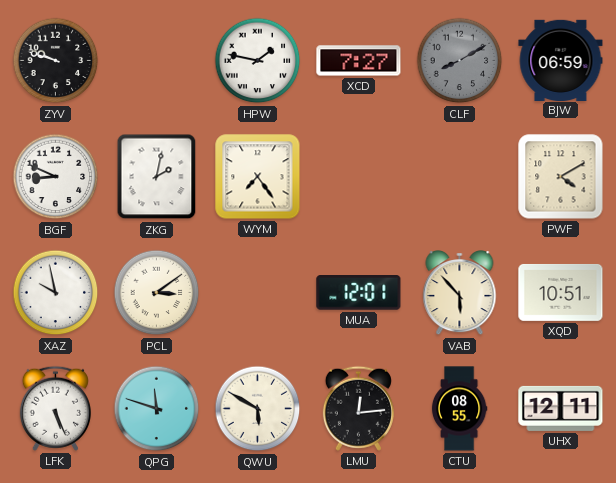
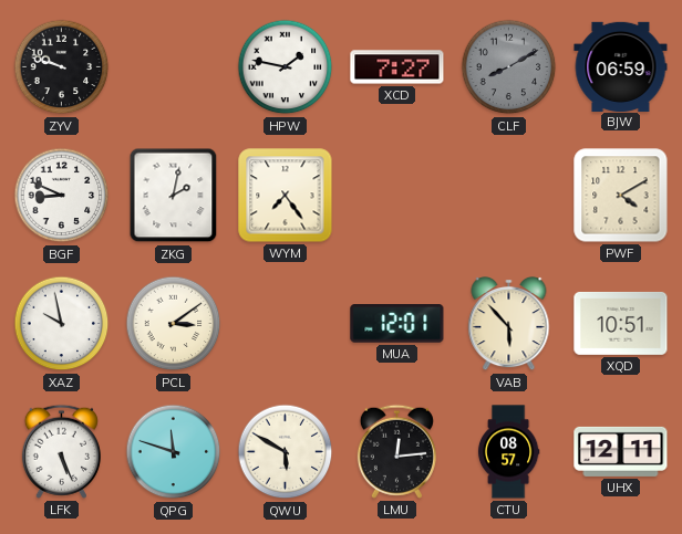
CTU: 08:55 -> 08:57 (508, 452)
